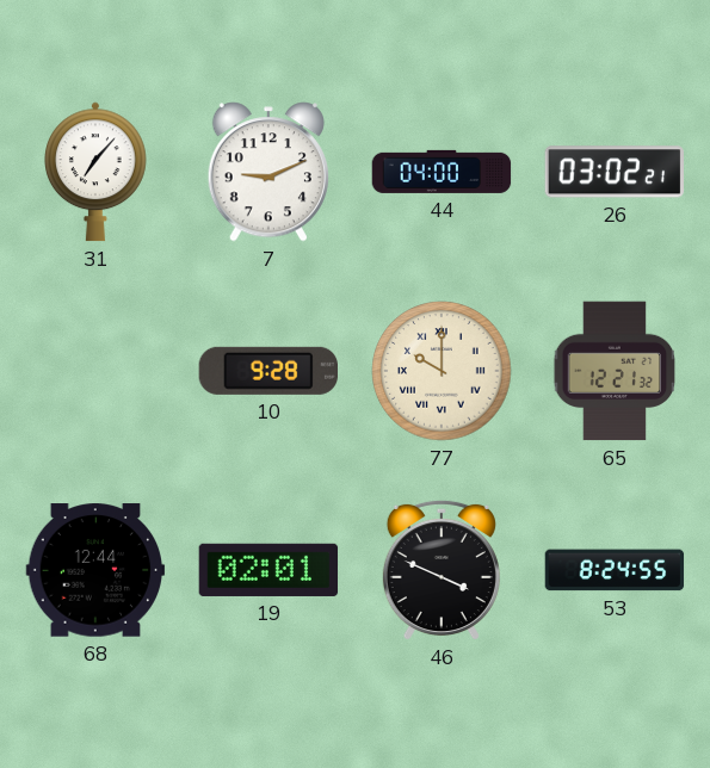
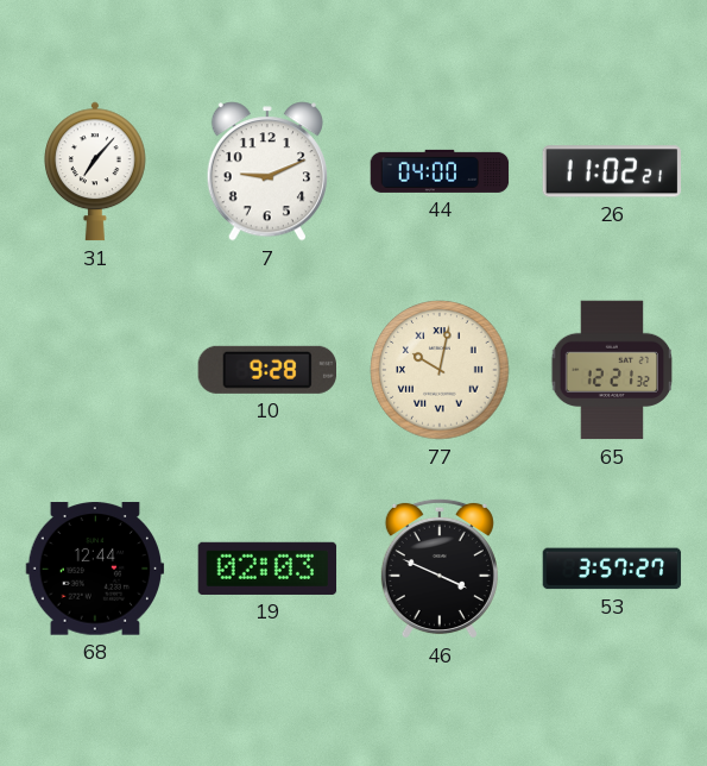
26: 03:02 -> 11:02 (611, 171)
77: 10:00 -> 10:02 (440, 370)
19: 02:01 -> 02:03 (267, 569)
53: 8:24 -> 3:57 (612, 569)
